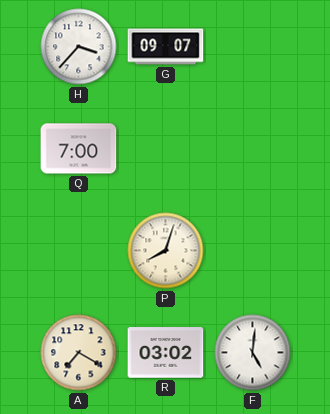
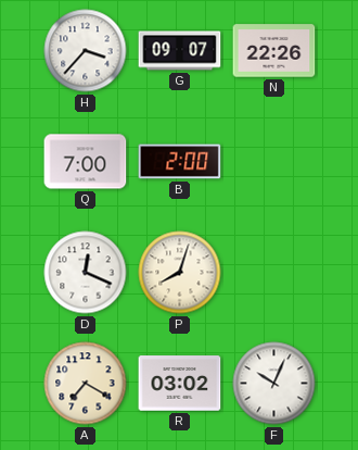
N: none -> 22:26 (274, 51)
B: none -> 2:00 (180, 162)
D: none -> 12:19 (86, 273)
F: 5:01 -> 10:04 (274, 384)
